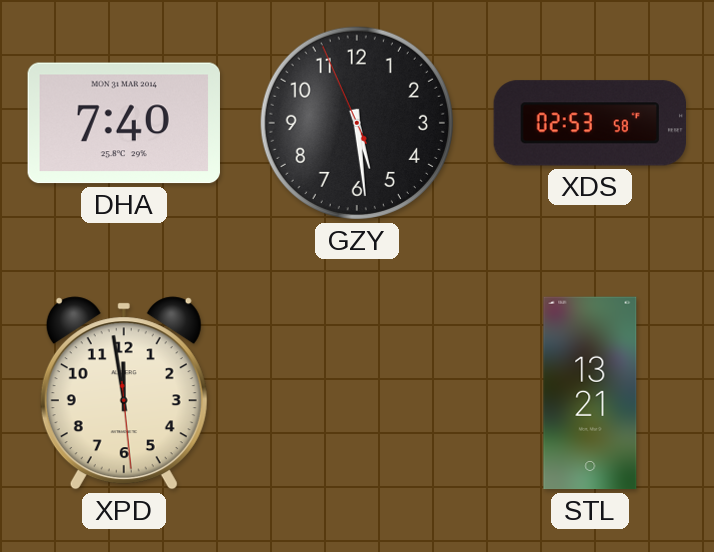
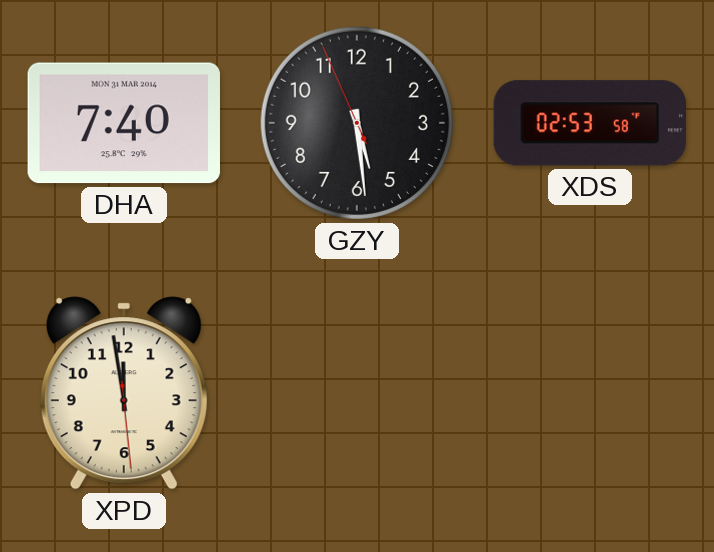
STL: 13:21 -> none (590, 393)
